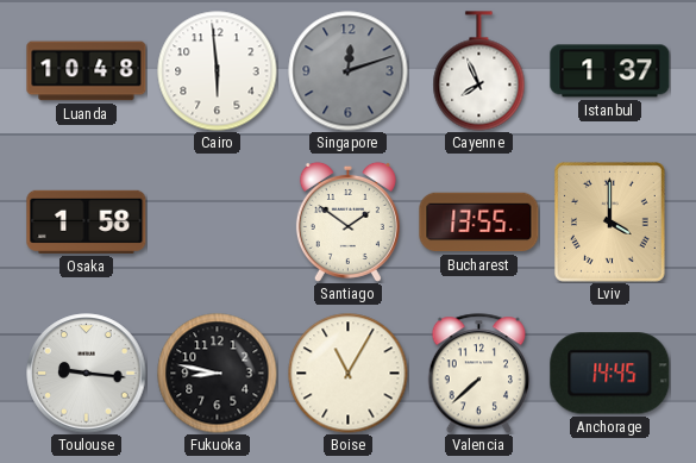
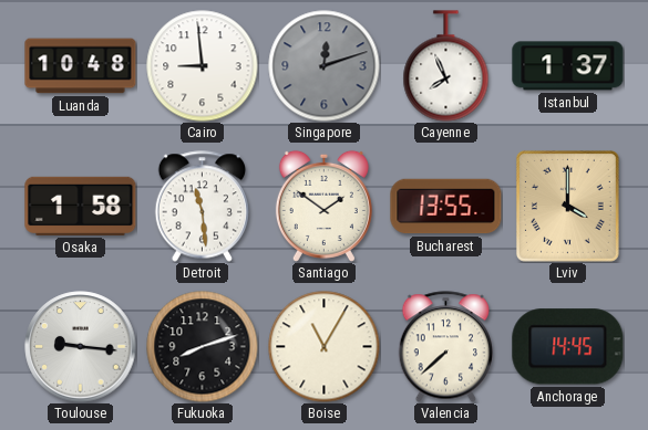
Cairo: 5:59 -> 8:59 (203, 66)
Detroit: none -> 11:29 (203, 207)
Fukuoka: 8:47 -> 8:12 (203, 347)
